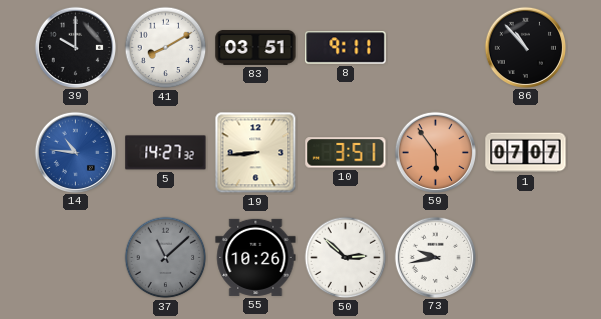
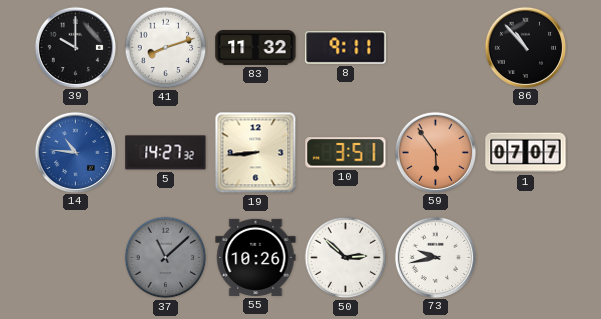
41: 8:10 -> 8:12 (166, 48)
83: 03:51 -> 11:32 (256, 48)
